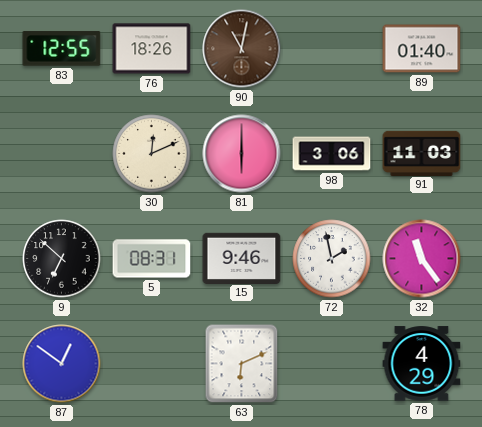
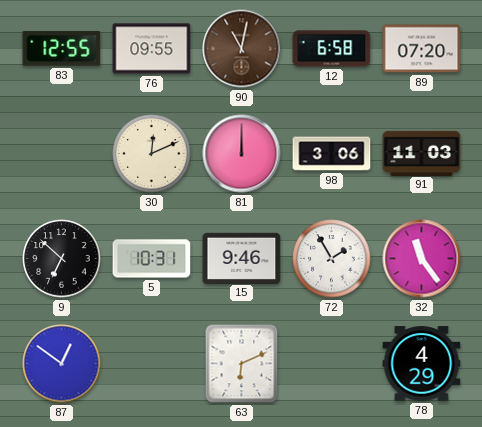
76: 18:26 -> 09:55 (152, 49)
12: none -> 6:58 (332, 49)
89: 01:40 -> 07:20 (422, 49)
81: 6:00 -> 12:00 (242, 154)
5: 08:31 -> 10:31 (152, 259)
72: 1:58 -> 1:55 (332, 259)
